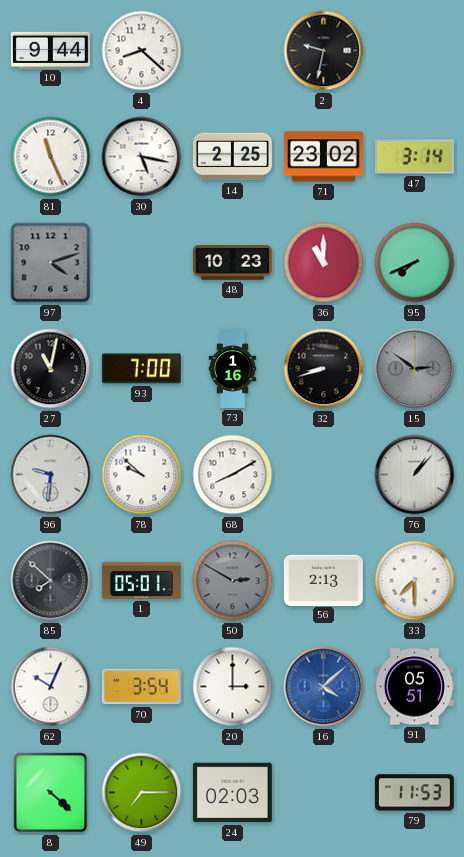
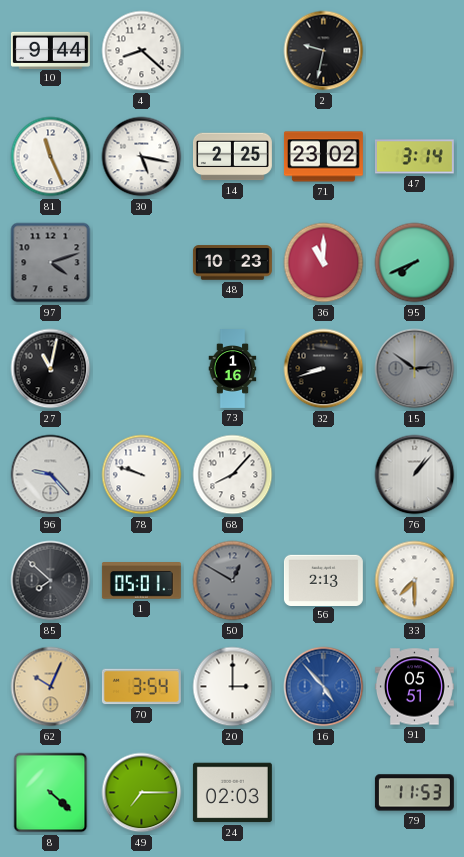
93: 7:00 -> none (141, 369)
96: 9:31 -> 9:23 (51, 475)
78: 9:52 -> 9:48 (142, 475)
68: 8:10 -> 8:07 (233, 475)
50: 2:50 -> 12:50 (233, 581)
62 dial: white -> champagne (51, 687)
16: 4:08 -> 4:53 (324, 687)
